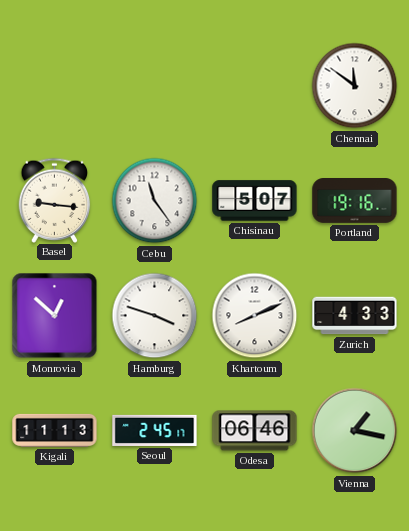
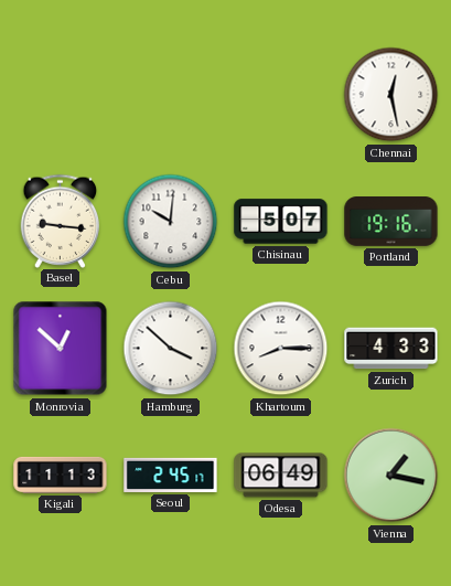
Chennai: 11:51 -> 12:28 (391, 95)
Cebu: 11:24 -> 10:01 (171, 222)
Hamburg: 3:48 -> 3:52 (171, 349)
Khartoum: 8:11 -> 8:15 (281, 349)
Odesa: 06:46 -> 06:49 (281, 476)
